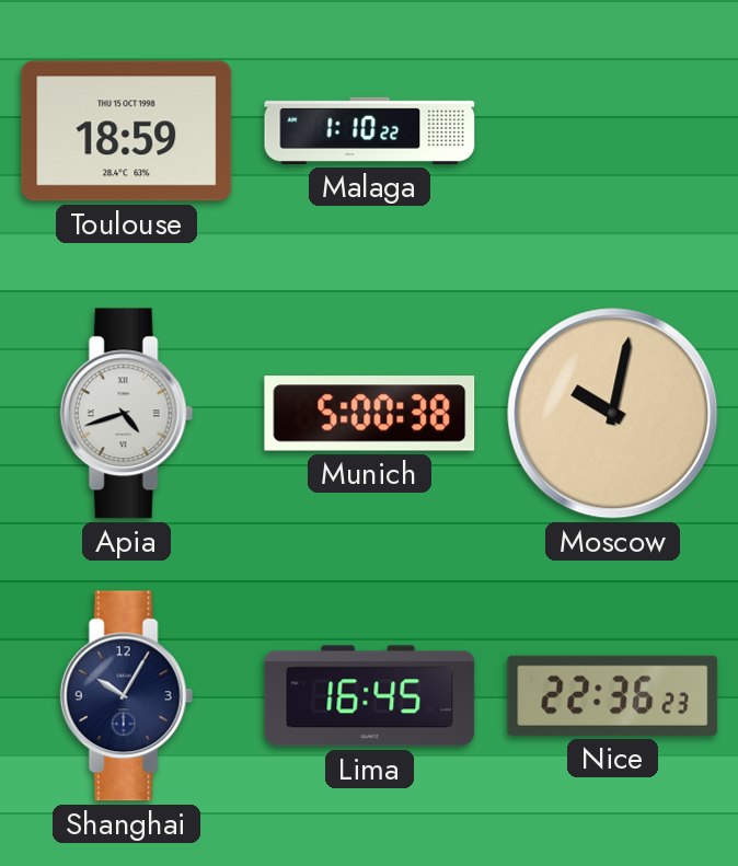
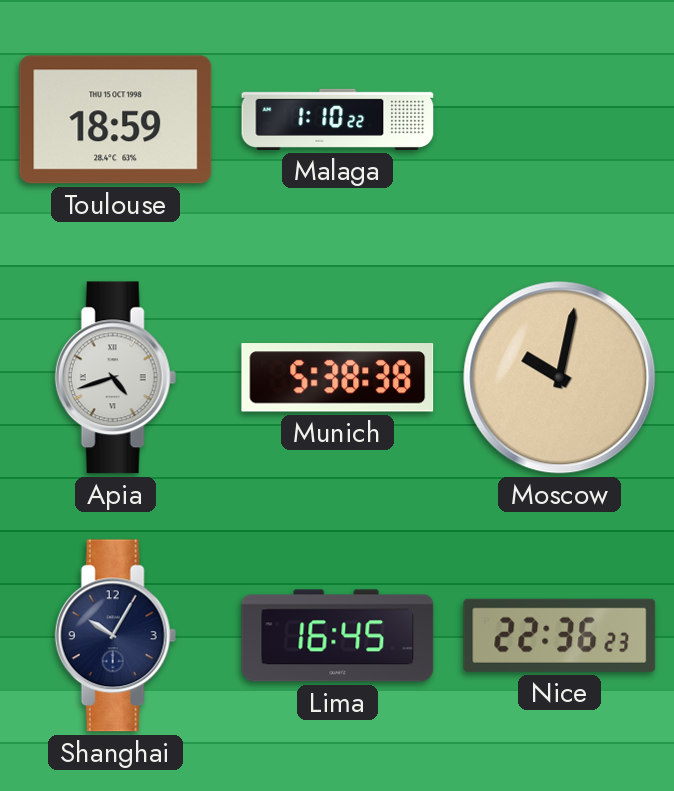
Munich: 5:00 -> 5:38 (338, 378)
